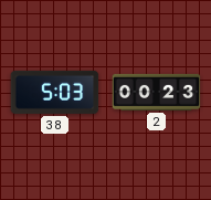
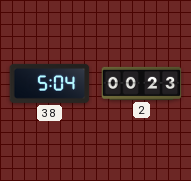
38: 5:03 -> 5:04 (50, 83)
